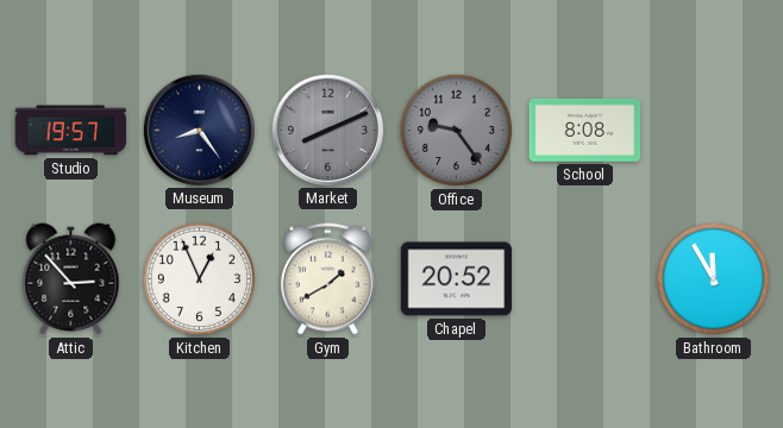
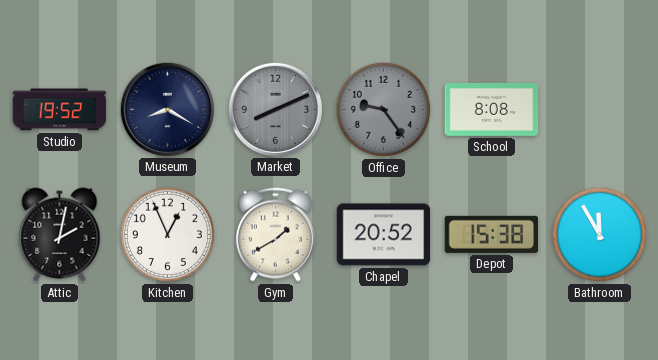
Studio: 19:57 -> 19:52 (60, 110)
Museum: 8:24 -> 8:20 (167, 109)
Attic: 2:53 -> 2:02 (60, 235)
Depot: none -> 15:38 (491, 234)
